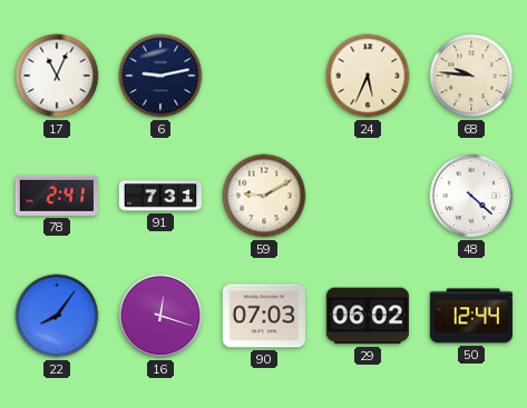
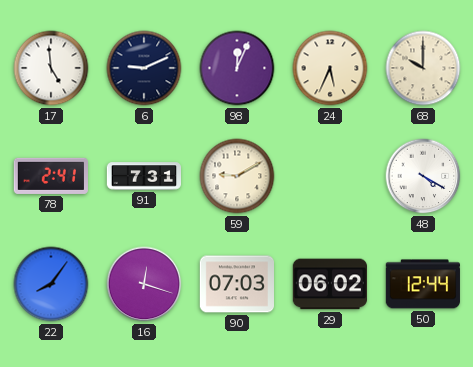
17: 11:04 -> 4:59 (51, 68)
6: 9:13 -> 9:11 (144, 68)
98: none -> 12:04 (237, 68)
68: 9:46 -> 10:00 (423, 68)
48: 4:22 -> 4:20 (423, 176)
